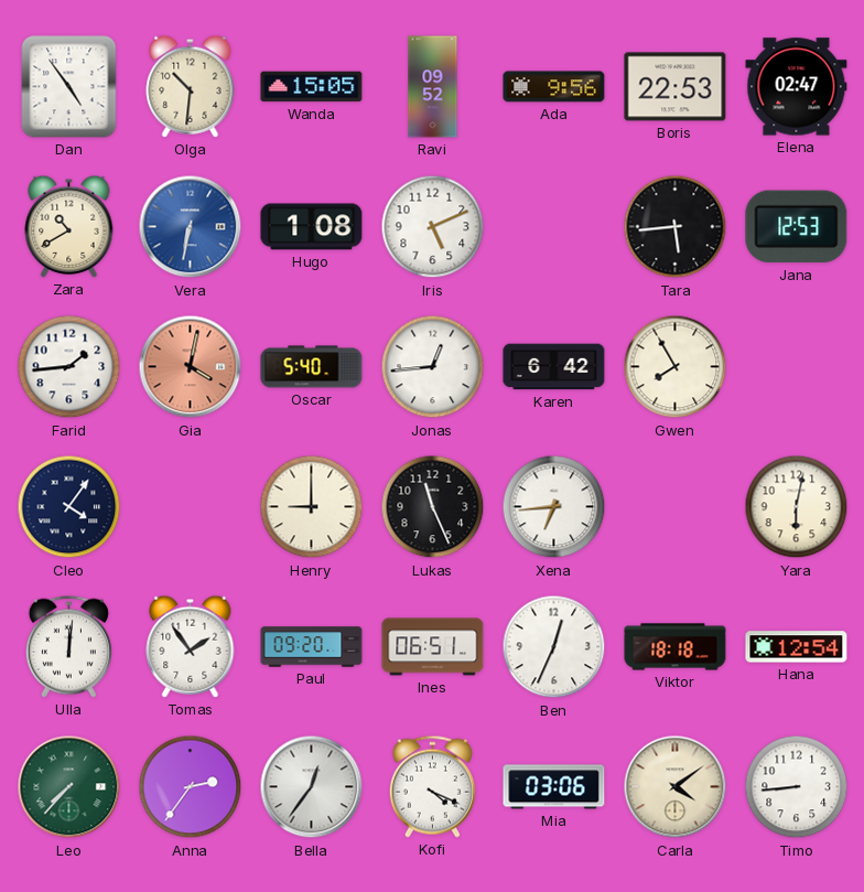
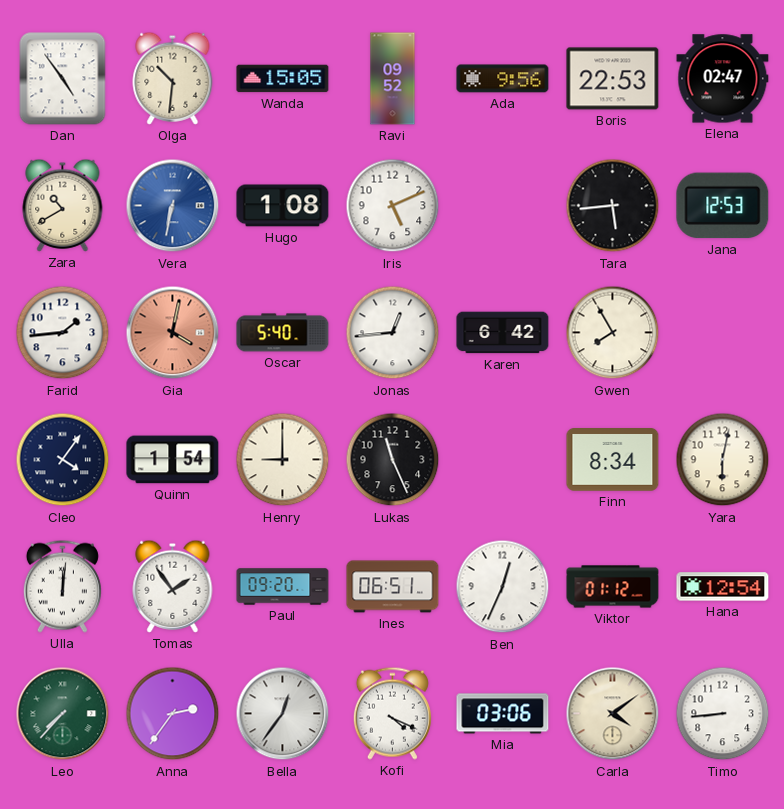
Quinn: none -> 1:54 (173, 460)
Xena: 6:44 -> none (554, 507)
Finn: none -> 8:34 (613, 460)
Viktor: 18:18 -> 01:12 (613, 587)
